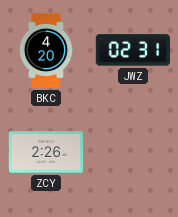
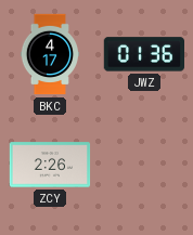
BKC: 4:20 -> 4:17 (49, 54)
JWZ: 02:31 -> 01:36 (143, 54)
